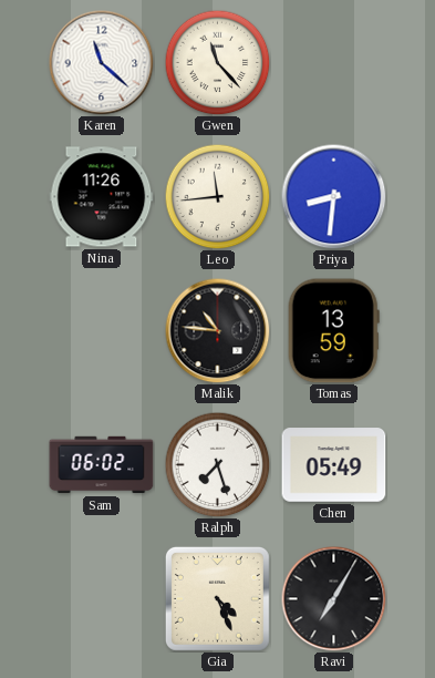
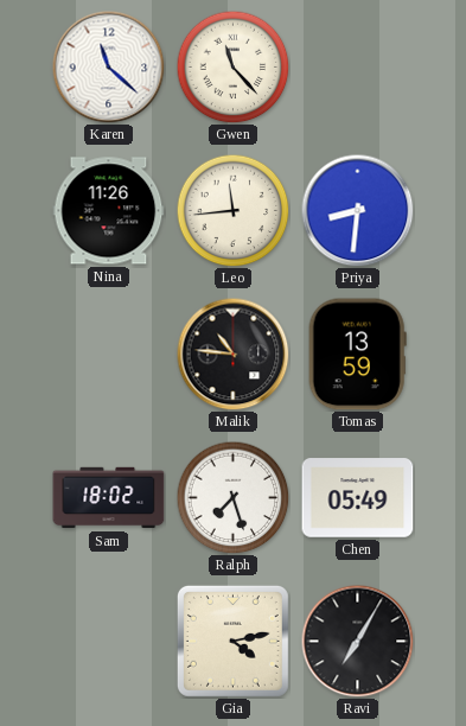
Sam: 06:02 -> 18:02 (109, 498)
Gia: 4:26 -> 4:13 (232, 641)
